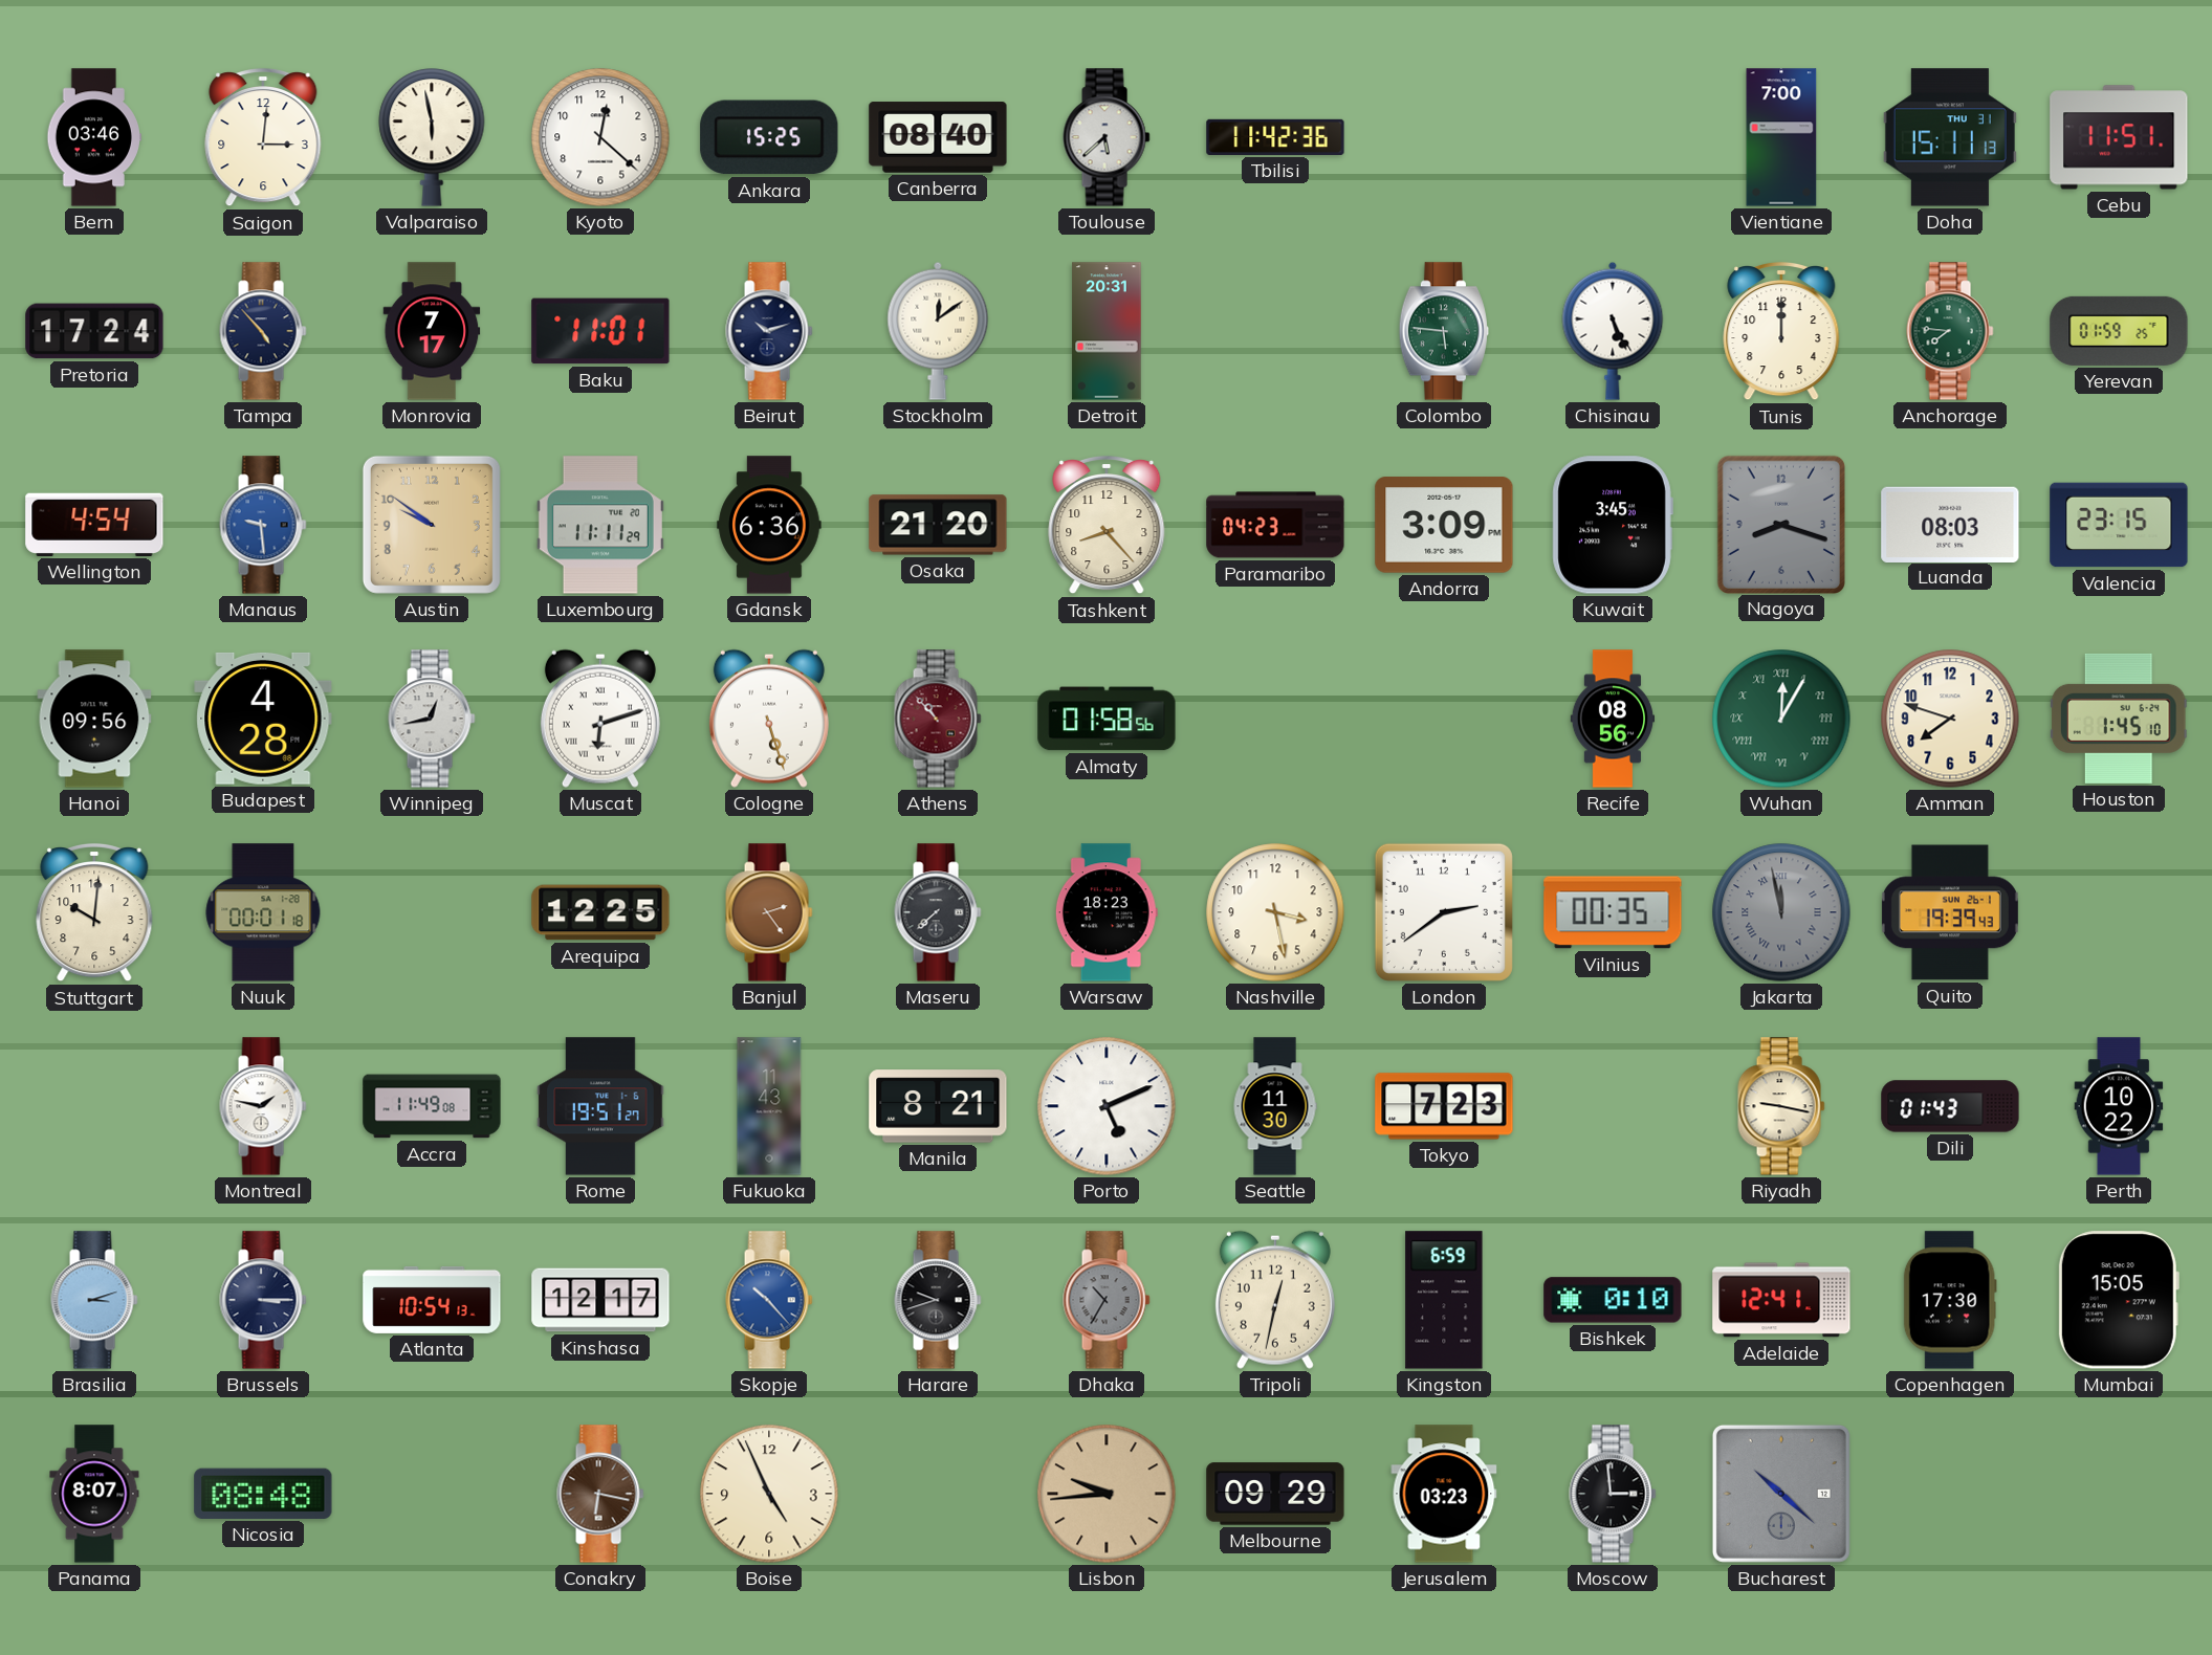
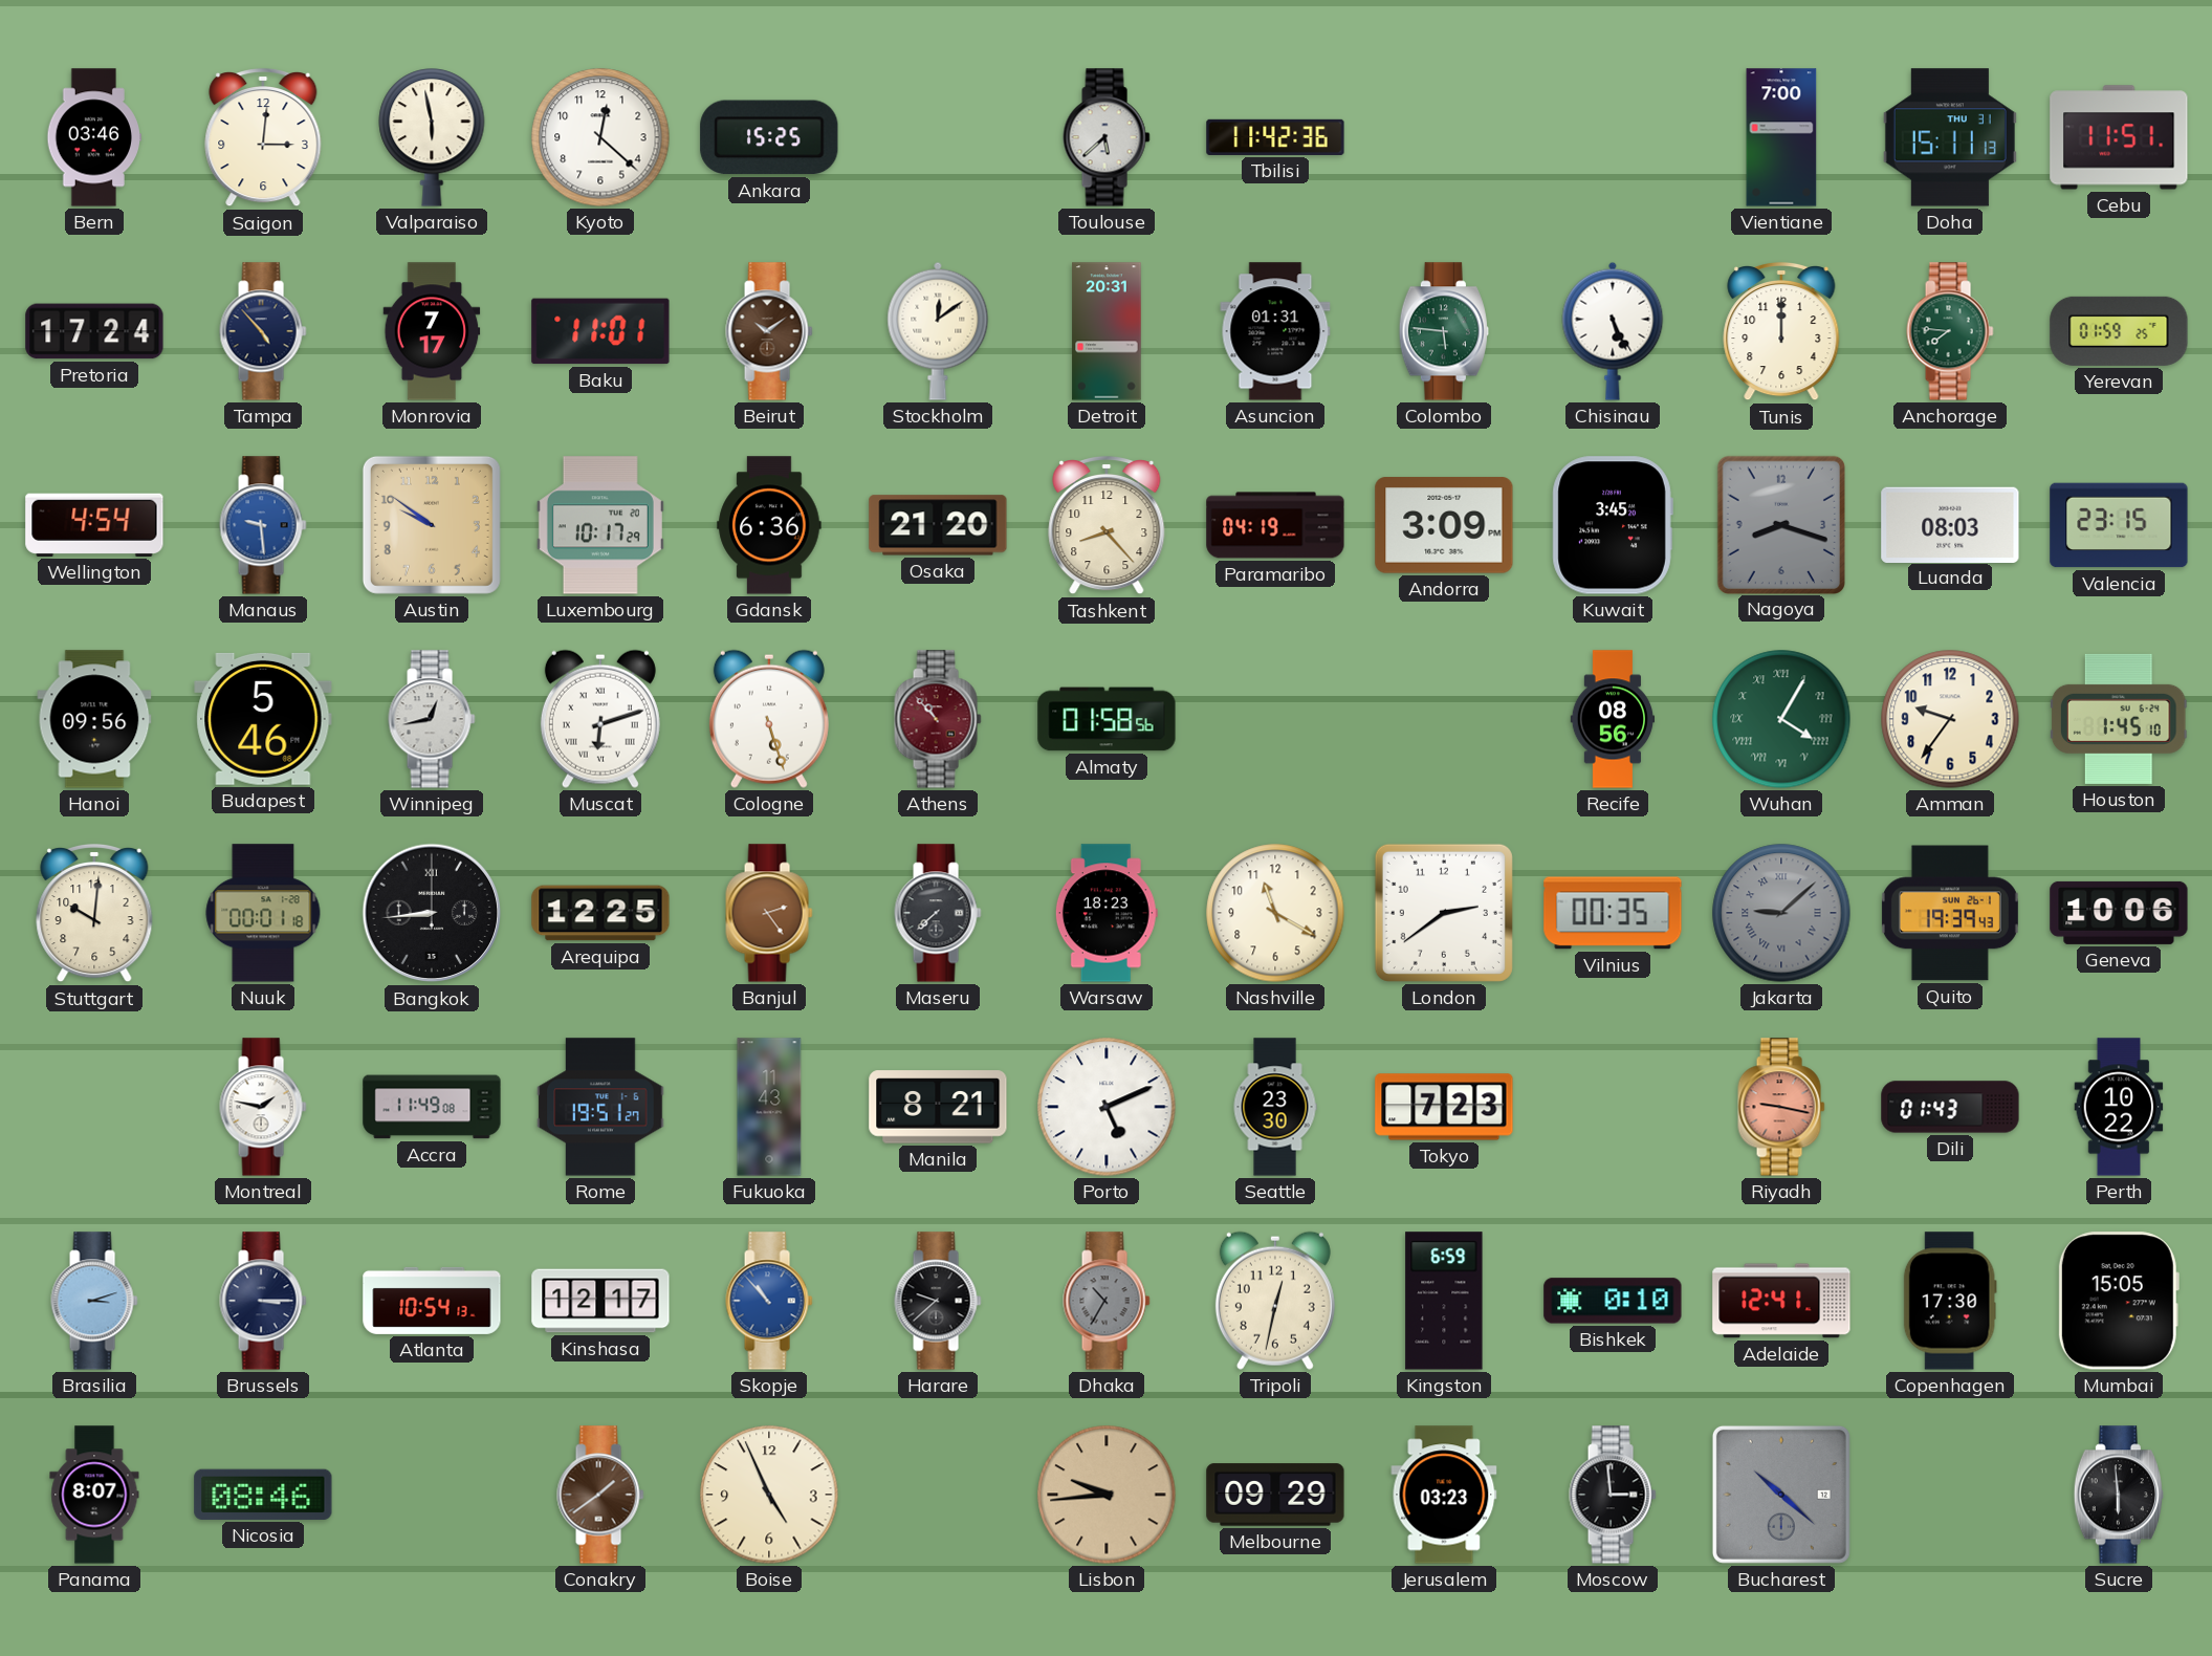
Canberra: 08:40 -> none (938, 137)
Beirut: 10:12 -> 10:09 (769, 331)
Beirut dial: navy -> brown (769, 331)
Asuncion: none -> 01:31 (1275, 331)
Luxembourg: 11:11 -> 10:17 (600, 525)
Paramaribo: 04:23 -> 04:19 (1275, 525)
Budapest: 4:28 -> 5:46 (263, 719)
Wuhan: 12:05 -> 4:05 (1781, 719)
Amman: 7:48 -> 9:36 (1950, 719)
Bangkok: none -> 8:44 (432, 913)
Nashville: 3:28 -> 11:20 (1275, 913)
Jakarta: 11:58 -> 9:08 (1781, 913)
Geneva: none -> 10:06 (2119, 913)
Seattle: 11:30 -> 23:30 (1275, 1107)
Riyadh dial: cream -> salmon (1781, 1107)
Skopje: 10:23 -> 10:53 (769, 1301)
Harare: 9:42 -> 9:38 (938, 1301)
Nicosia: 08:48 -> 08:46 (263, 1495)
Conakry: 6:17 -> 1:39 (600, 1495)
Sucre: none -> 5:59 (2119, 1495)
